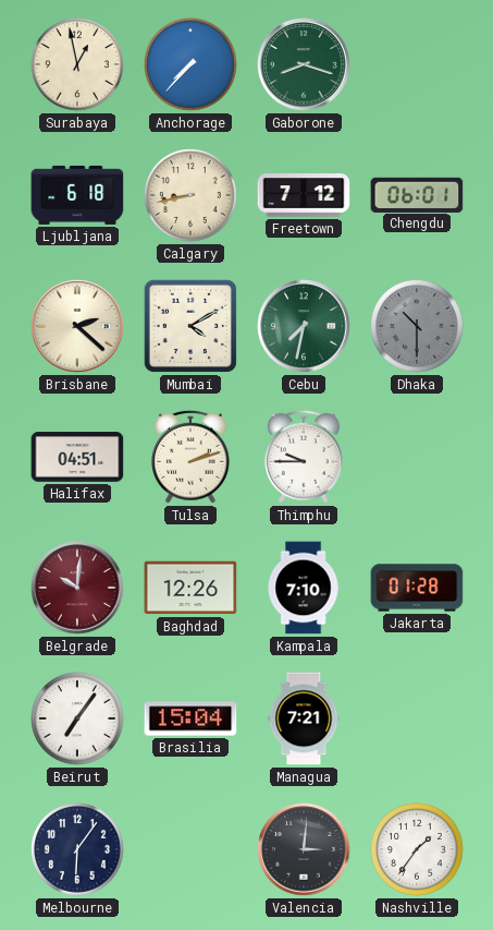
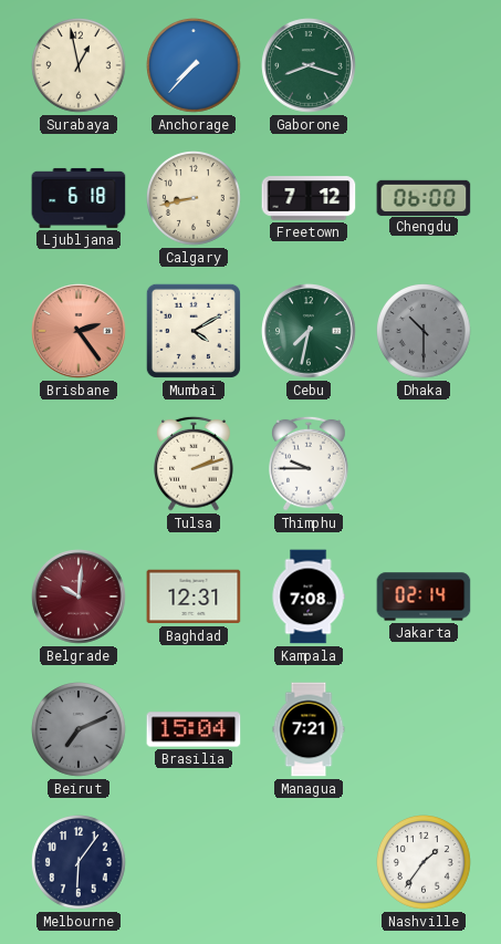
Chengdu: 06:01 -> 06:00 (424, 197)
Brisbane: 2:22 -> 2:24 (79, 331)
Brisbane dial: cream -> salmon (79, 331)
Halifax: 04:51 -> none (77, 457)
Baghdad: 12:26 -> 12:31 (194, 597)
Kampala: 7:10 -> 7:08 (309, 597)
Jakarta: 01:28 -> 02:14 (424, 597)
Beirut: 7:06 -> 7:11 (80, 730)
Beirut dial: white -> grey (80, 730)
Valencia: 3:01 -> none (304, 849)
